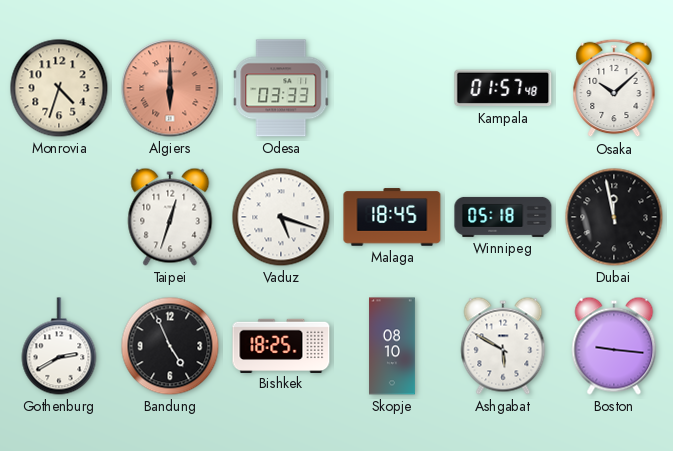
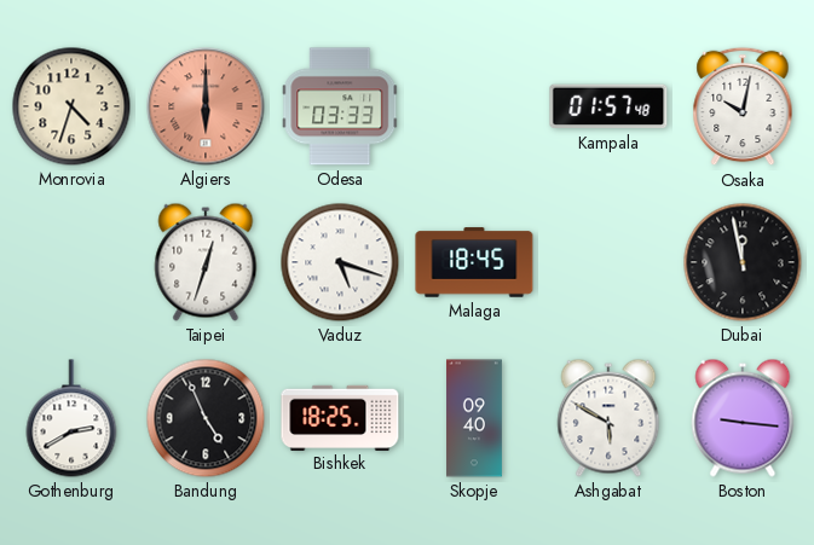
Osaka: 10:08 -> 10:02 (743, 106)
Winnipeg: 05:18 -> none (503, 217)
Skopje: 08:10 -> 09:40 (475, 418)
